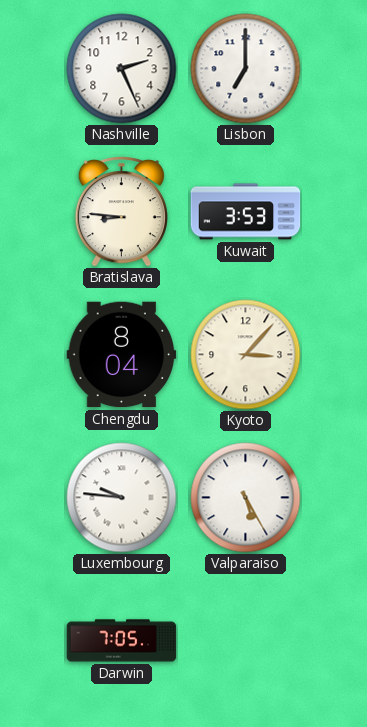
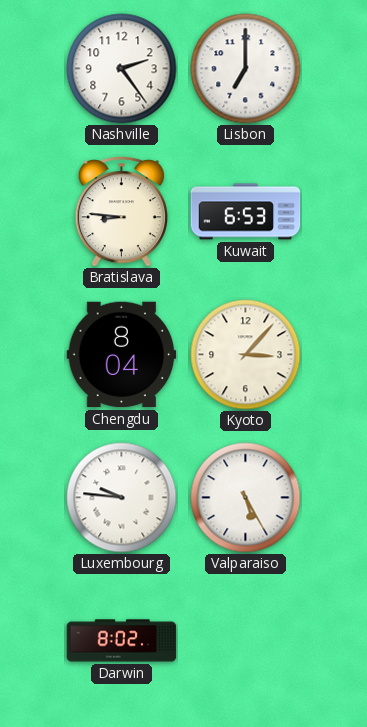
Nashville: 2:26 -> 2:24 (122, 69)
Kuwait: 3:53 -> 6:53 (246, 212)
Darwin: 7:05 -> 8:02 (122, 641)
